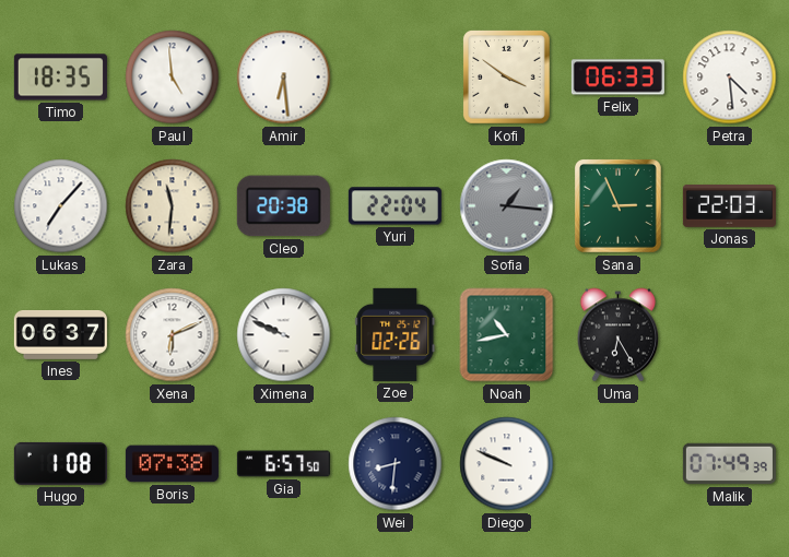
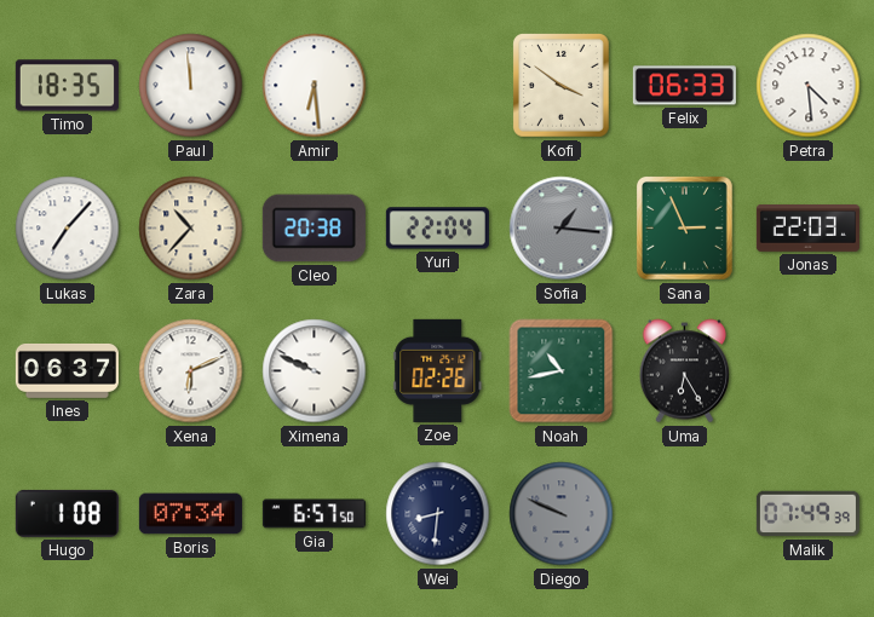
Paul: 4:59 -> 11:59 (191, 86)
Zara: 11:31 -> 10:37 (191, 229)
Boris: 07:38 -> 07:34 (190, 514)
Diego dial: white -> grey (562, 514)
